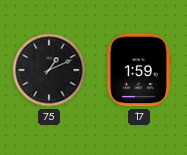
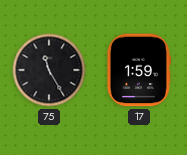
75: 1:11 -> 11:25 (49, 70)
